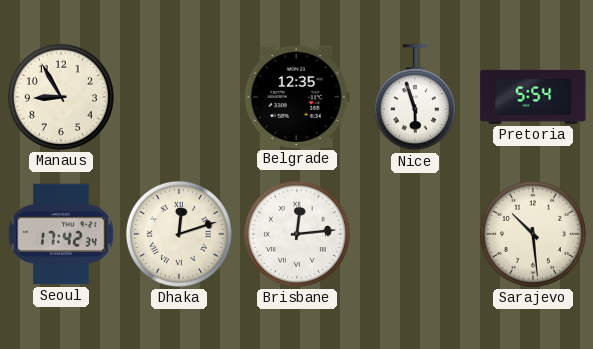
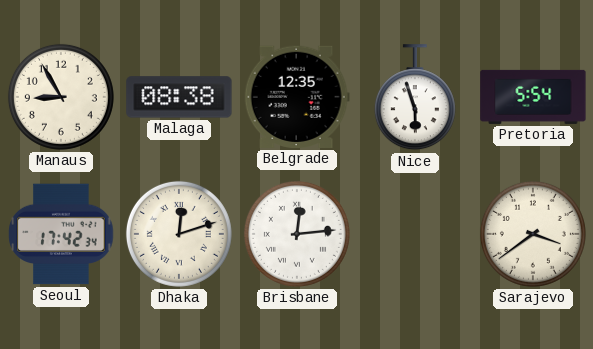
Malaga: none -> 08:38 (179, 97)
Sarajevo: 10:29 -> 3:39 (533, 234)
